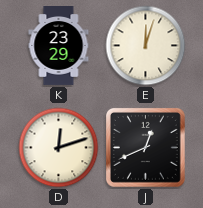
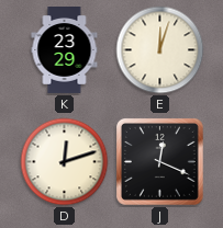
J: 12:41 -> 12:19 (159, 161)
